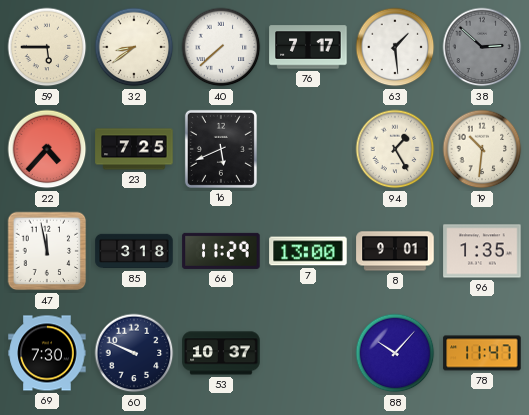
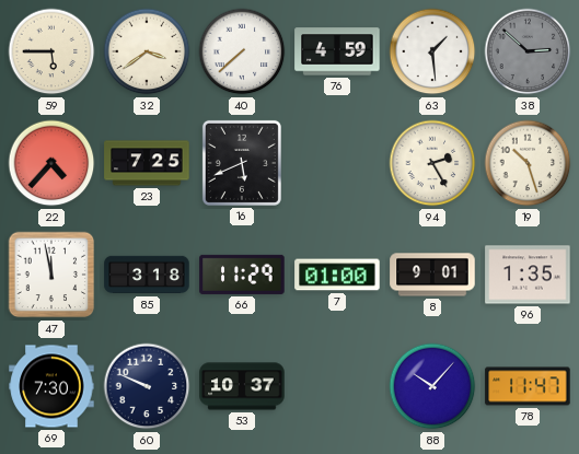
32: 8:39 -> 3:39 (147, 51)
76: 7:17 -> 4:59 (337, 51)
94: 1:25 -> 2:25 (432, 163)
19: 10:31 -> 10:27 (528, 163)
7: 13:00 -> 01:00 (337, 275)
